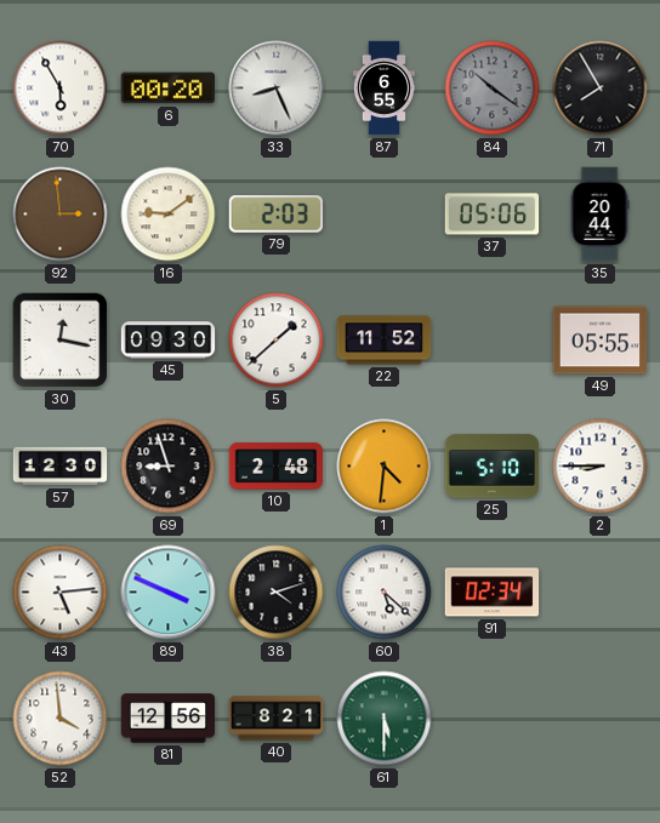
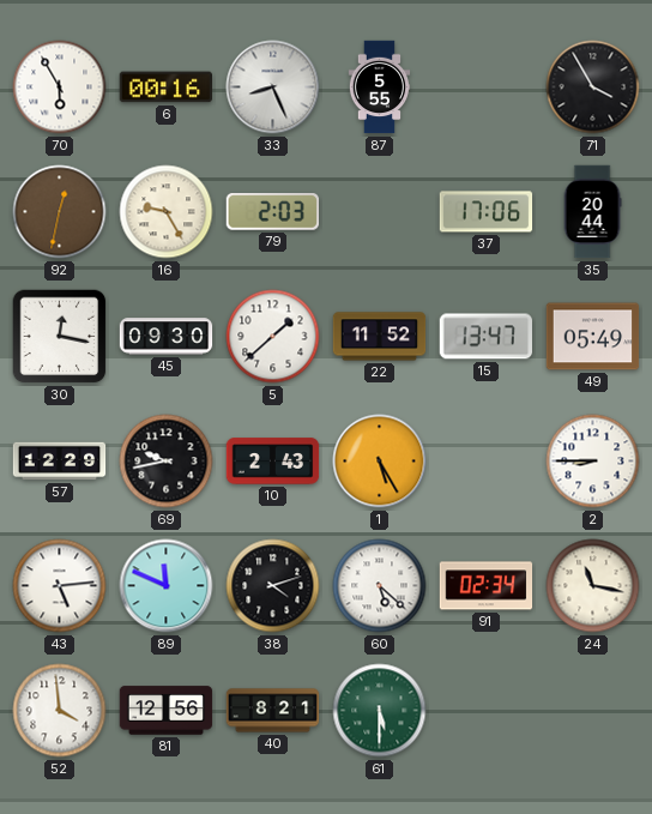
6: 00:20 -> 00:16 (167, 88)
87: 6:55 -> 5:55 (380, 88)
84: 10:21 -> none (493, 88)
71: 7:55 -> 3:55 (593, 88)
92: 2:59 -> 12:32 (60, 212)
16: 9:09 -> 9:25 (167, 212)
37: 05:06 -> 17:06 (487, 212)
15: none -> 13:47 (485, 337)
49: 05:55 -> 05:49 (593, 337)
57: 12:30 -> 12:29 (60, 462)
69: 8:57 -> 9:43 (167, 462)
10: 2:48 -> 2:43 (273, 462)
1: 4:31 -> 5:25 (380, 462)
25: 5:10 -> none (493, 467)
89: 3:49 -> 11:49 (167, 586)
24: none -> 11:17 (593, 586)
